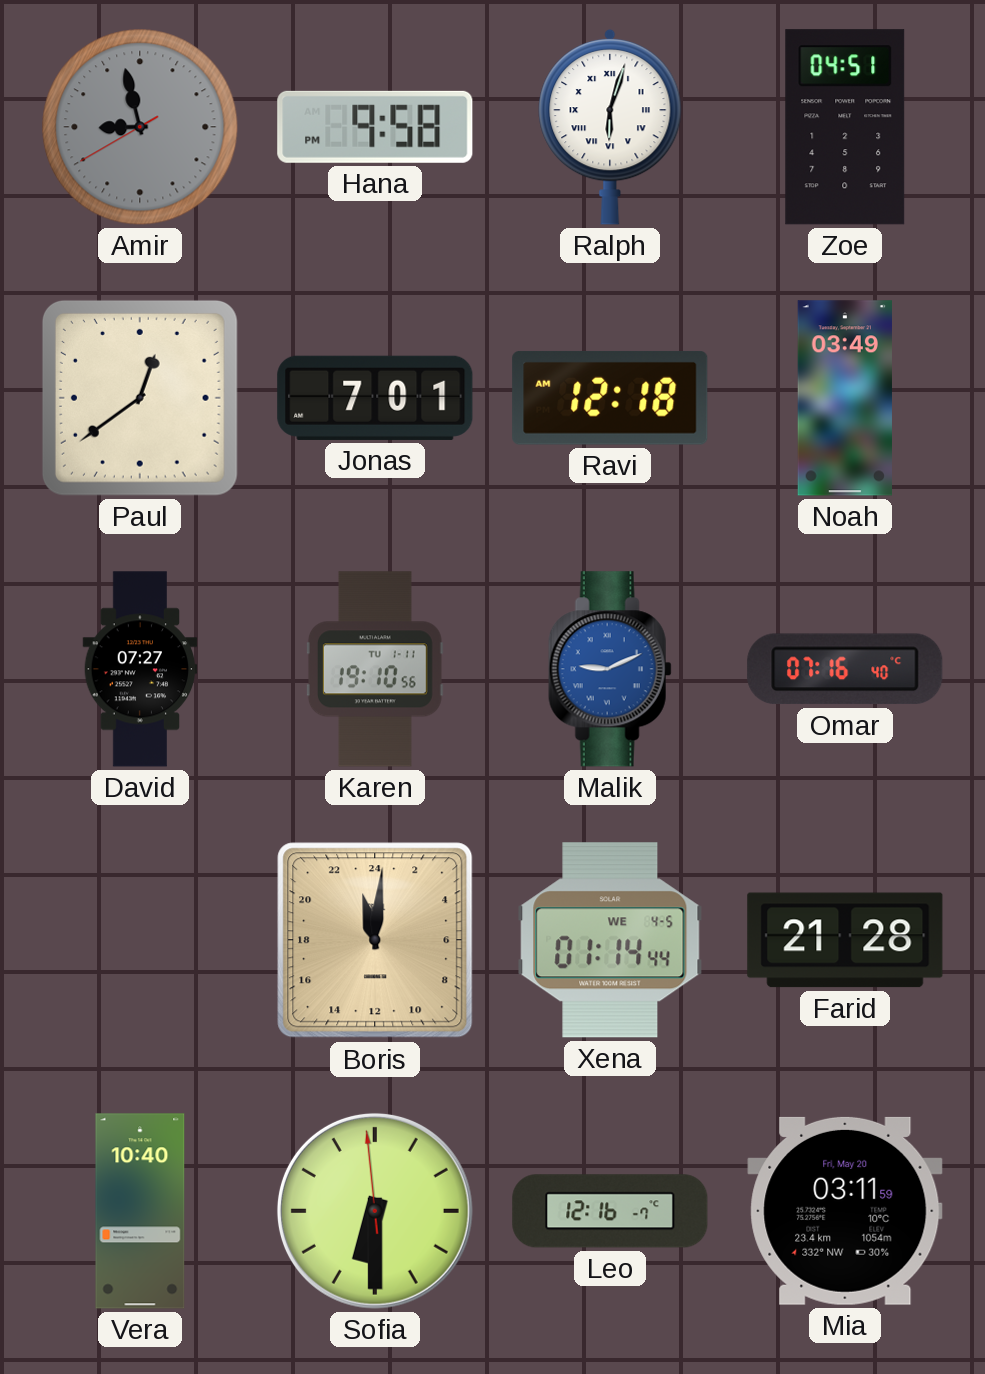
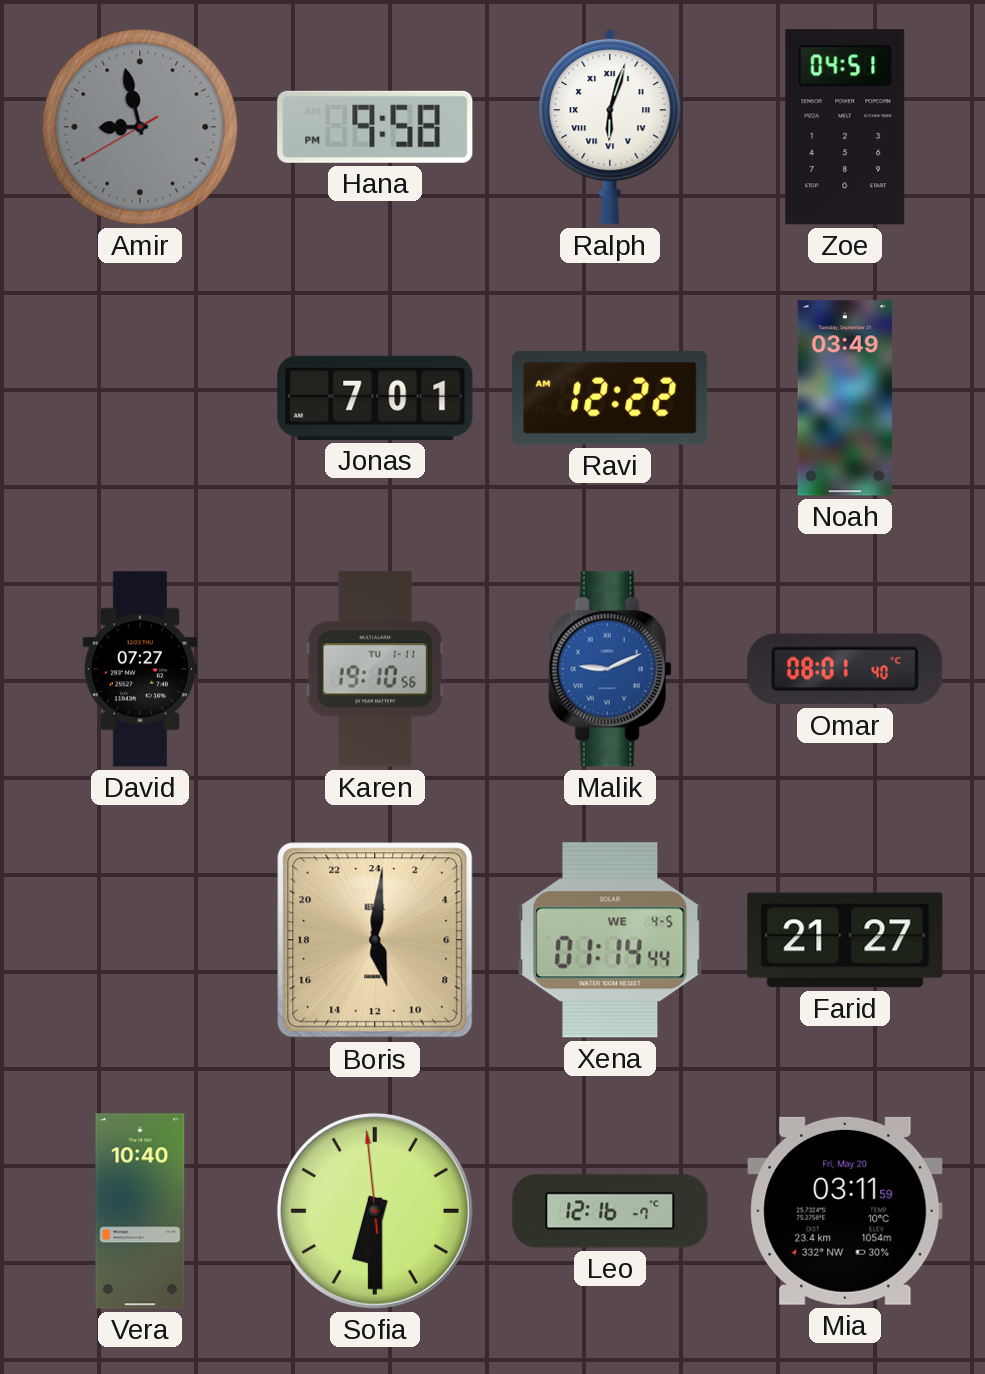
Paul: 12:39 -> none (140, 398)
Ravi: 12:18 -> 12:22 (610, 398)
Omar: 07:16 -> 08:01 (845, 669)
Boris: 23:01 -> 11:01 (375, 940)
Farid: 21:28 -> 21:27 (845, 940)
